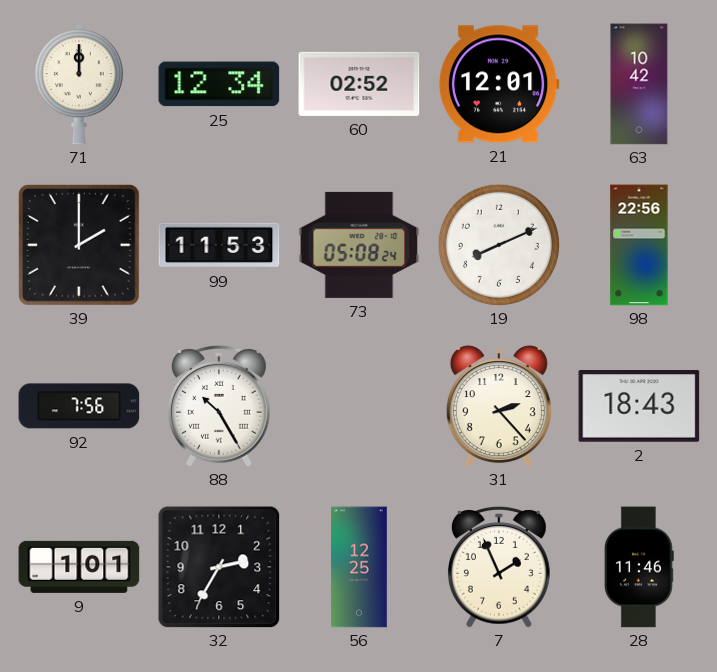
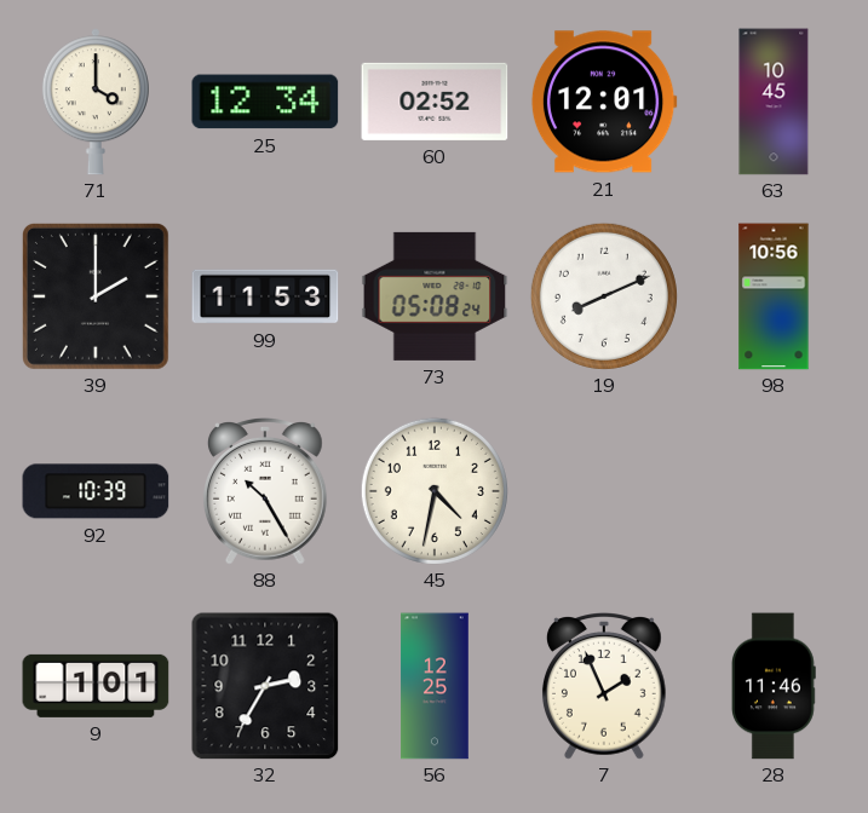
71: 12:00 -> 4:00 (96, 102)
63: 10:42 -> 10:45 (774, 102)
98: 22:56 -> 10:56 (774, 296)
92: 7:56 -> 10:39 (96, 491)
45: none -> 4:32 (435, 491)
31: 2:23 -> none (499, 406)
2: 18:43 -> none (639, 407)
